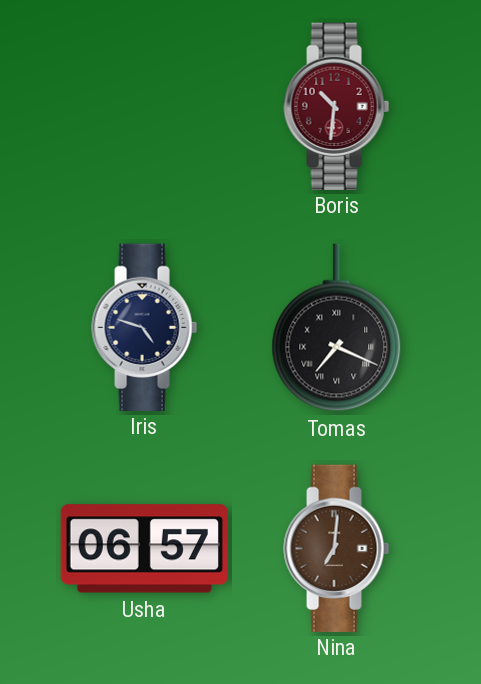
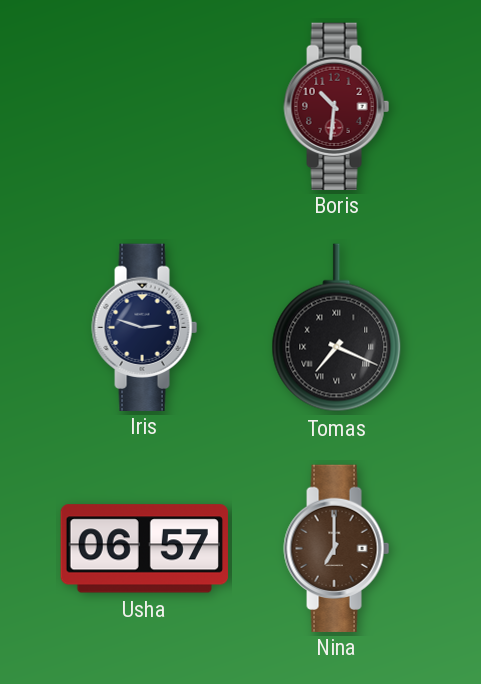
Iris: 4:48 -> 2:48 (145, 327)
Nina: 7:01 -> 7:00 (337, 548)
